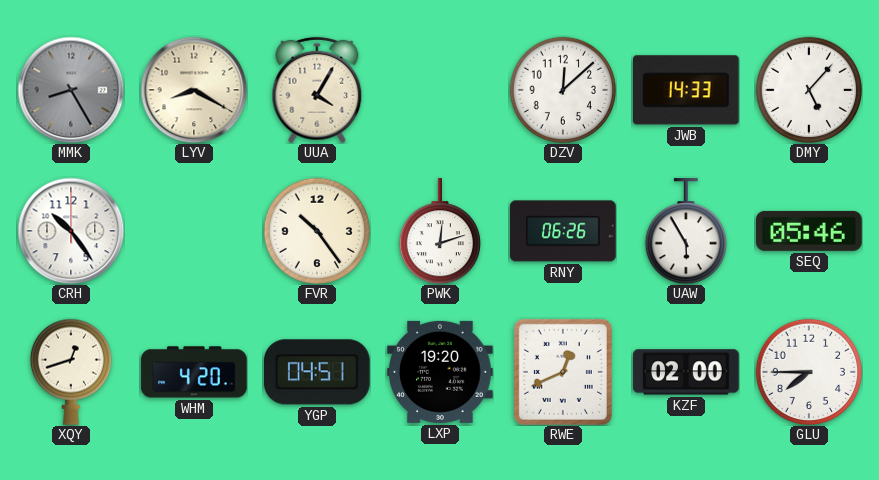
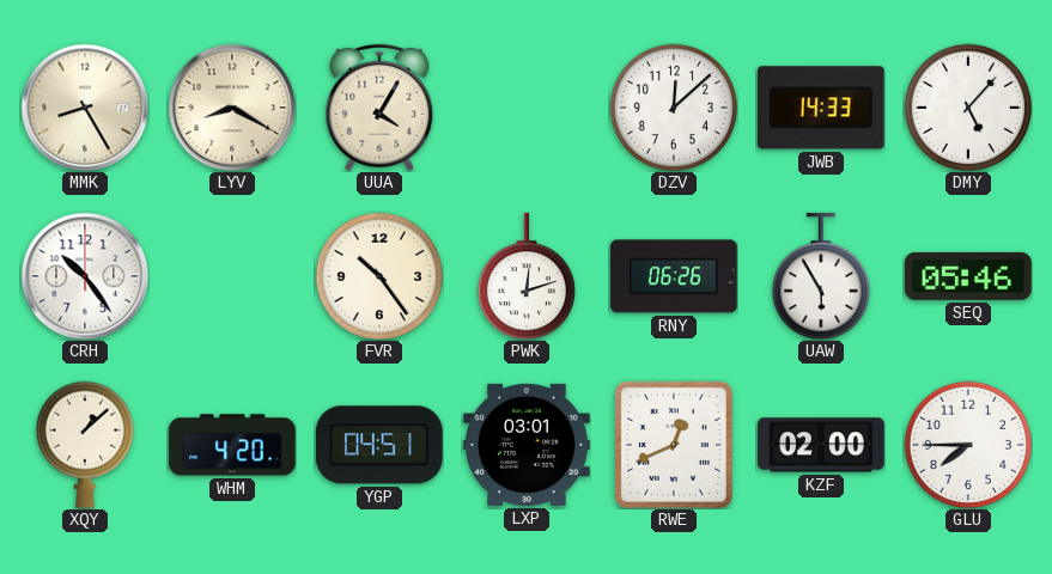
MMK dial: grey -> cream (85, 108)
XQY: 12:42 -> 1:08 (85, 445)
LXP: 19:20 -> 03:01 (527, 445)
